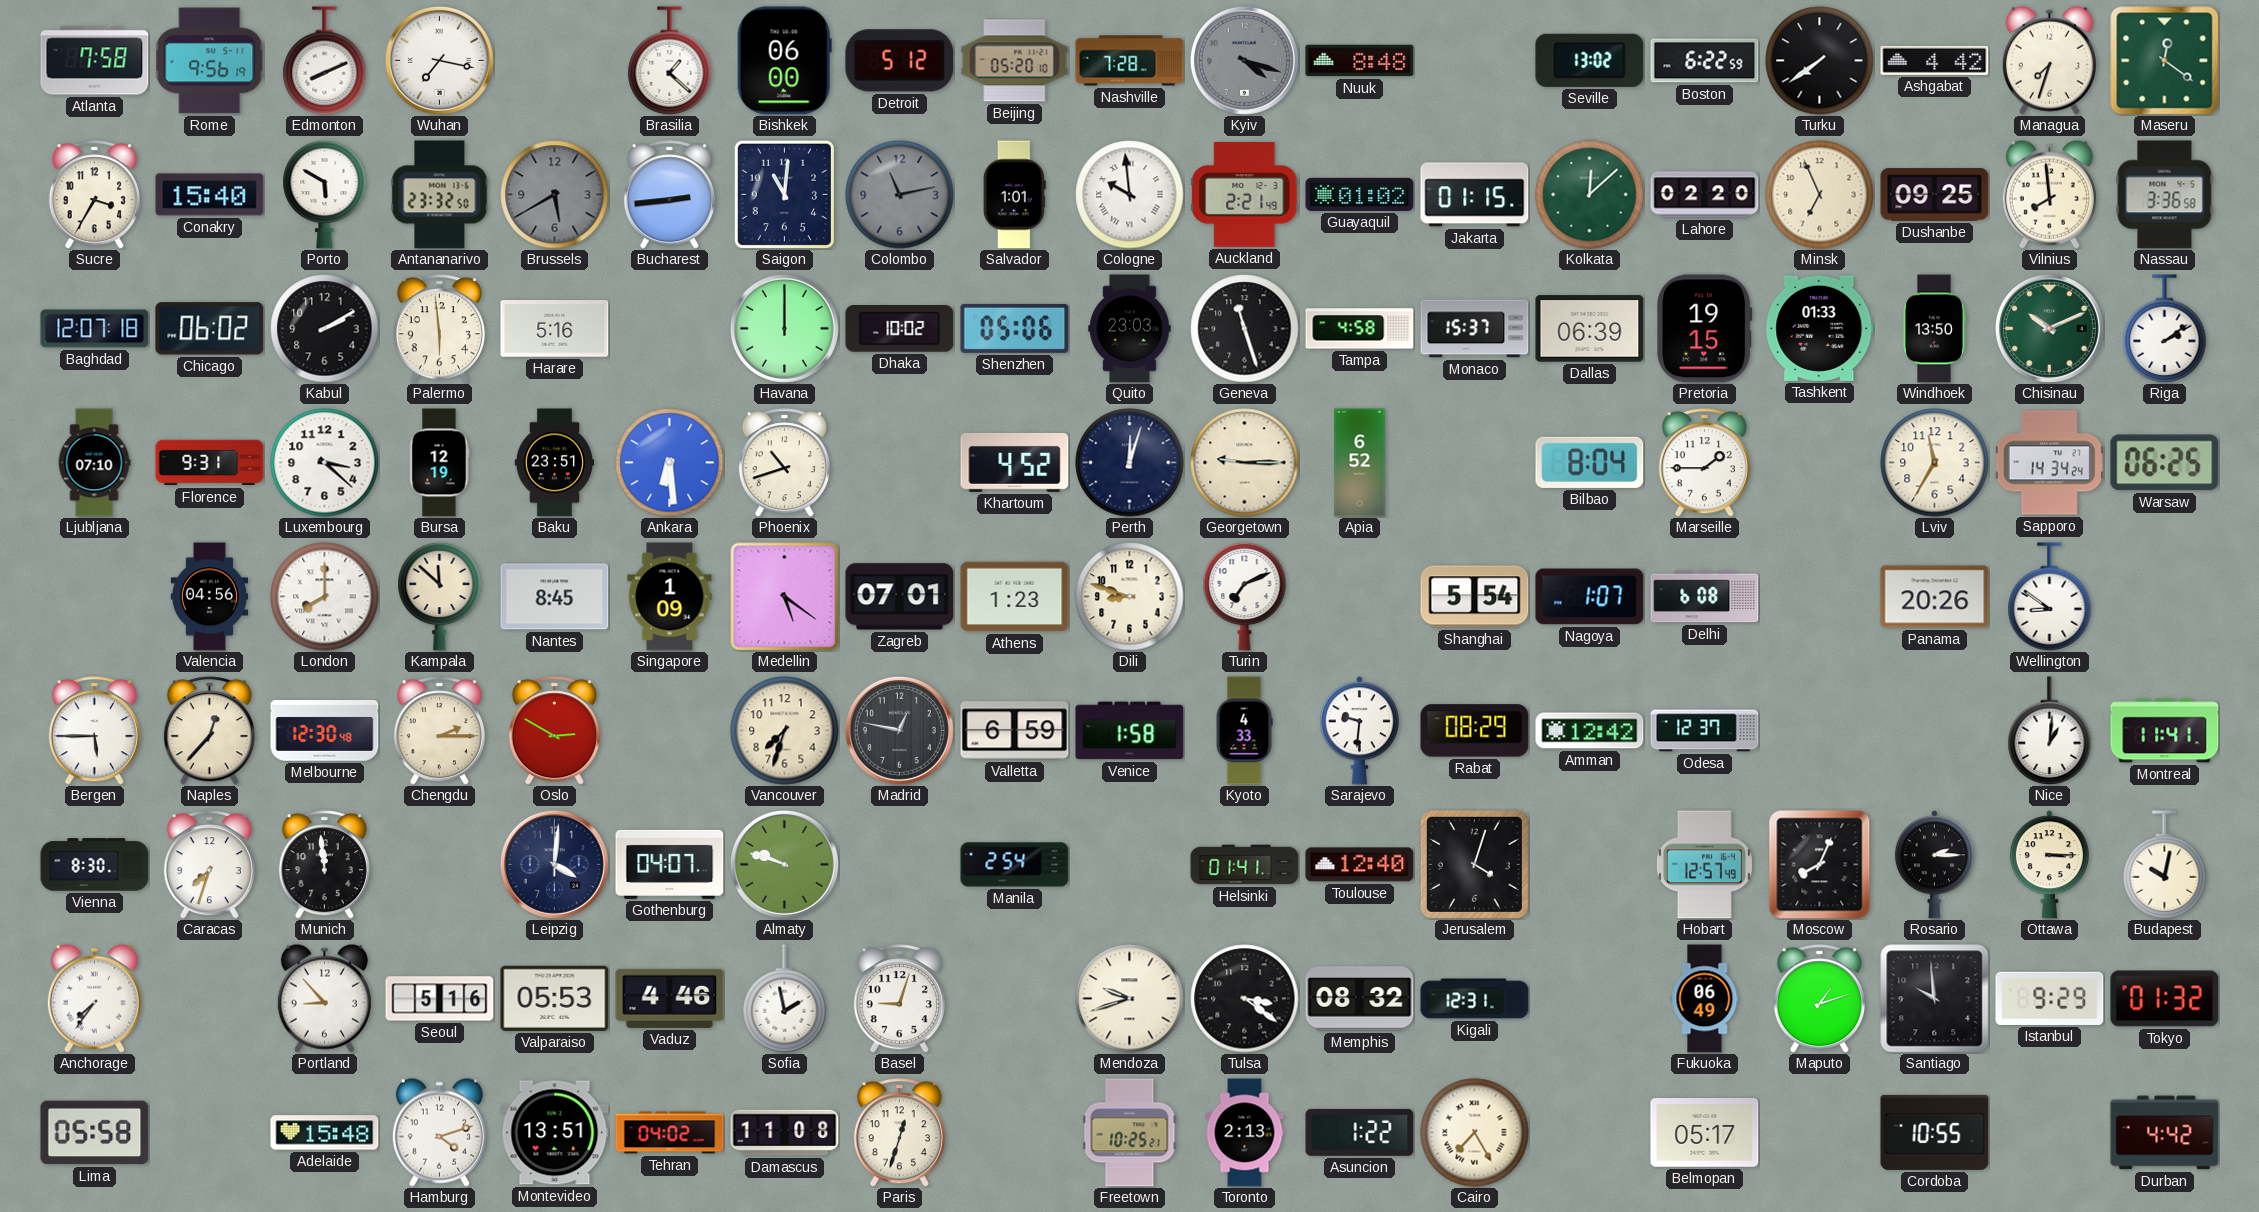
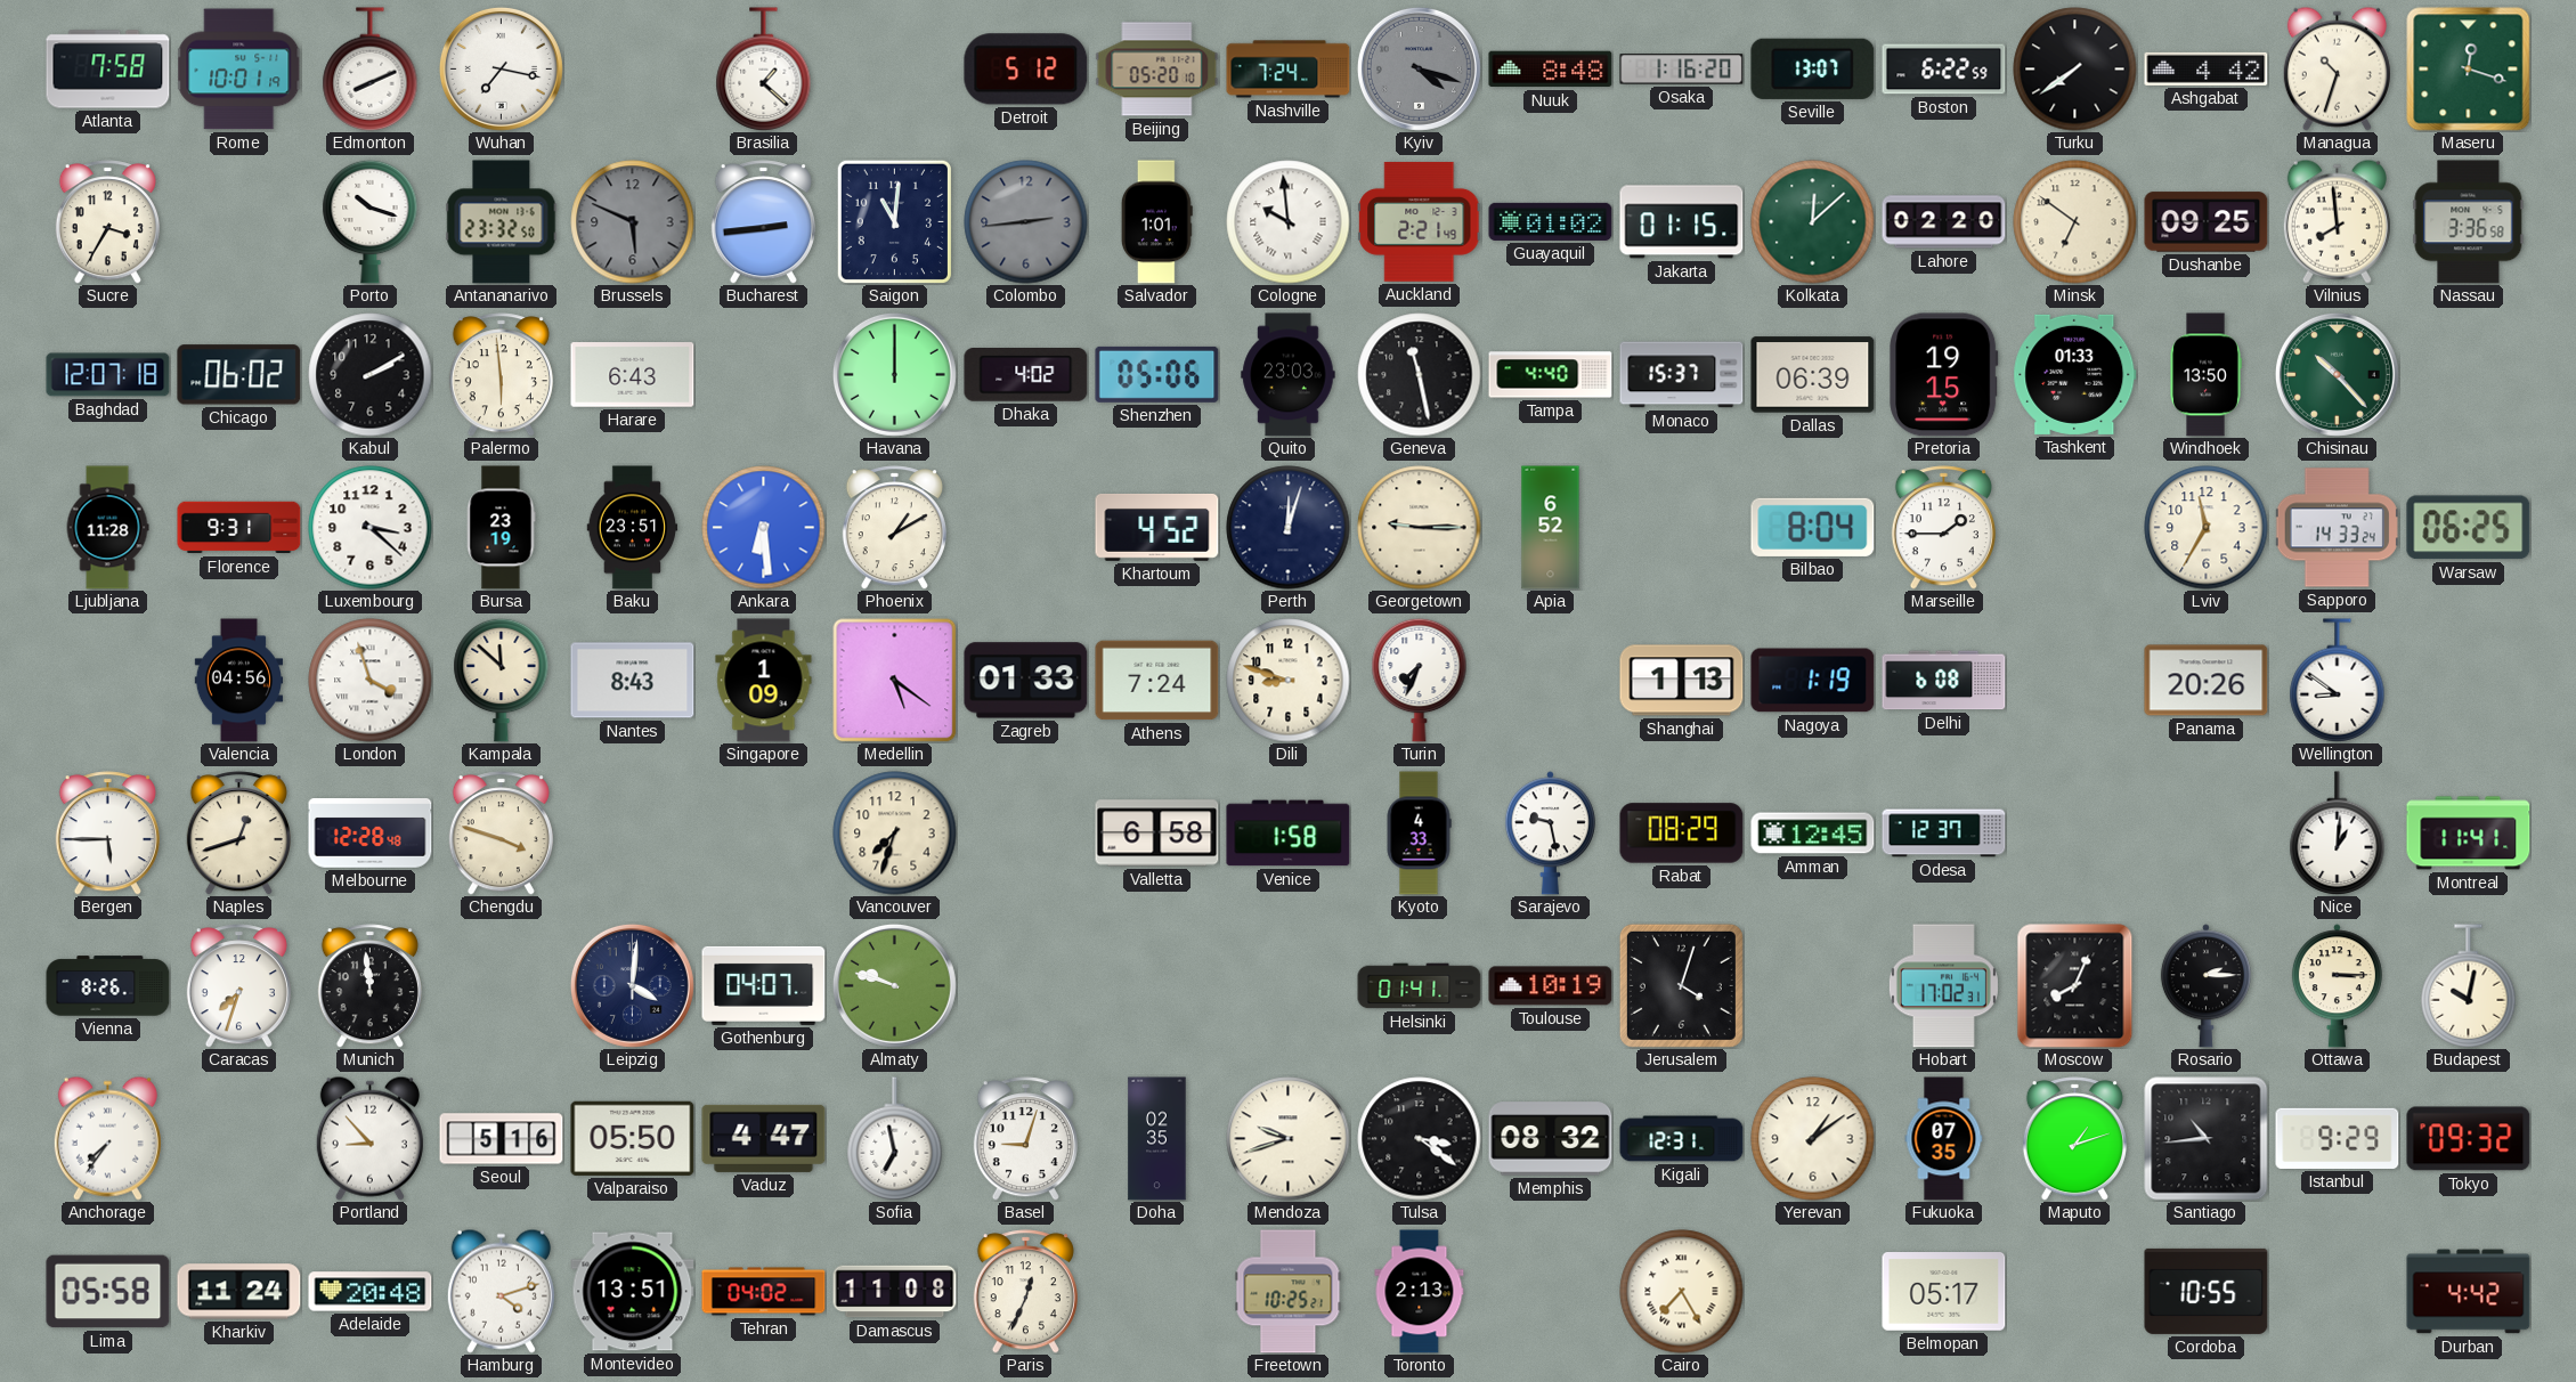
Rome: 9:56 -> 10:01 (239, 70)
Bishkek: 06:00 -> none (784, 61)
Nashville: 7:28 -> 7:24 (1289, 70)
Osaka: none -> 1:16 (1682, 70)
Seville: 13:02 -> 13:07 (1813, 68)
Managua: 7:33 -> 10:33 (2337, 68)
Maseru: 12:21 -> 12:18 (2469, 70)
Conakry: 15:40 -> none (210, 195)
Porto: 5:50 -> 10:18 (371, 221)
Brussels: 5:40 -> 5:49 (633, 222)
Colombo: 11:13 -> 2:44 (1026, 222)
Minsk: 6:56 -> 6:51 (2075, 222)
Harare: 5:16 -> 6:43 (633, 375)
Dhaka: 10:02 -> 4:02 (1026, 375)
Geneva: 11:27 -> 11:28 (1420, 375)
Tampa: 4:58 -> 4:40 (1551, 375)
Chisinau: 10:11 -> 10:23 (2337, 374)
Riga: 2:09 -> none (2165, 329)
Ljubljana: 07:10 -> 11:28 (107, 528)
Bursa: 12:19 -> 23:19 (501, 528)
Phoenix: 10:42 -> 1:10 (894, 528)
Sapporo: 14:34 -> 14:33 (2337, 528)
London: 8:00 -> 3:57 (371, 681)
Nantes: 8:45 -> 8:43 (633, 681)
Zagreb: 07:01 -> 01:33 (1026, 681)
Athens: 1:23 -> 7:24 (1157, 681)
Turin: 7:11 -> 7:34 (1420, 680)
Shanghai: 5:54 -> 1:13 (1682, 681)
Nagoya: 1:07 -> 1:19 (1813, 681)
Naples: 12:37 -> 12:42 (238, 834)
Melbourne: 12:30 -> 12:28 (371, 834)
Chengdu: 2:15 -> 3:48 (501, 834)
Oslo: 2:50 -> none (554, 731)
Madrid: 12:47 -> none (899, 730)
Valletta: 6:59 -> 6:58 (1157, 834)
Sarajevo: 9:31 -> 9:28 (1550, 834)
Amman: 12:42 -> 12:45 (1813, 834)
Vienna: 8:30 -> 8:26 (108, 986)
Manila: 2:54 -> none (1015, 865)
Toulouse: 12:40 -> 10:19 (1551, 986)
Hobart: 12:57 -> 17:02 (1943, 986)
Valparaiso: 05:53 -> 05:50 (633, 1138)
Vaduz: 4:46 -> 4:47 (764, 1138)
Sofia: 1:58 -> 6:58 (895, 1139)
Doha: none -> 02:35 (1157, 1139)
Yerevan: none -> 1:09 (1813, 1139)
Fukuoka: 06:49 -> 07:35 (1944, 1139)
Santiago: 9:59 -> 10:44 (2207, 1139)
Tokyo: 01:32 -> 09:32 (2469, 1139)
Kharkiv: none -> 11:24 (239, 1292)
Adelaide: 15:48 -> 20:48 (371, 1292)
Paris: 12:33 -> 12:34 (1025, 1292)
Asuncion: 1:22 -> none (1360, 1132)
